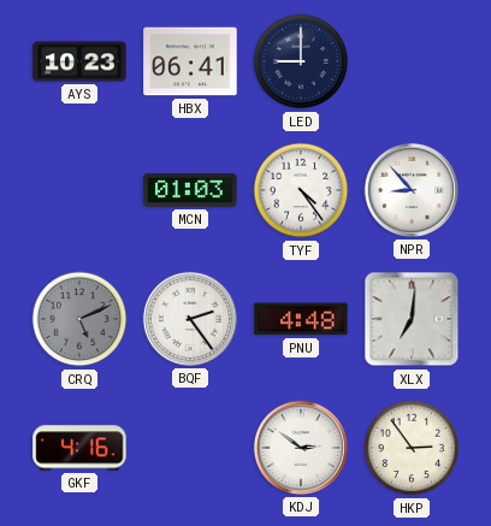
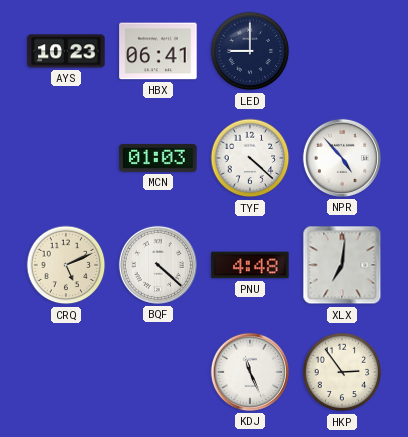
TYF: 4:24 -> 4:22 (250, 158)
NPR: 8:53 -> 4:53 (342, 158)
CRQ dial: grey -> cream (66, 265)
BQF: 2:24 -> 4:22 (158, 265)
GKF: 4:16 -> none (79, 448)
KDJ: 2:51 -> 11:26 (250, 372)
